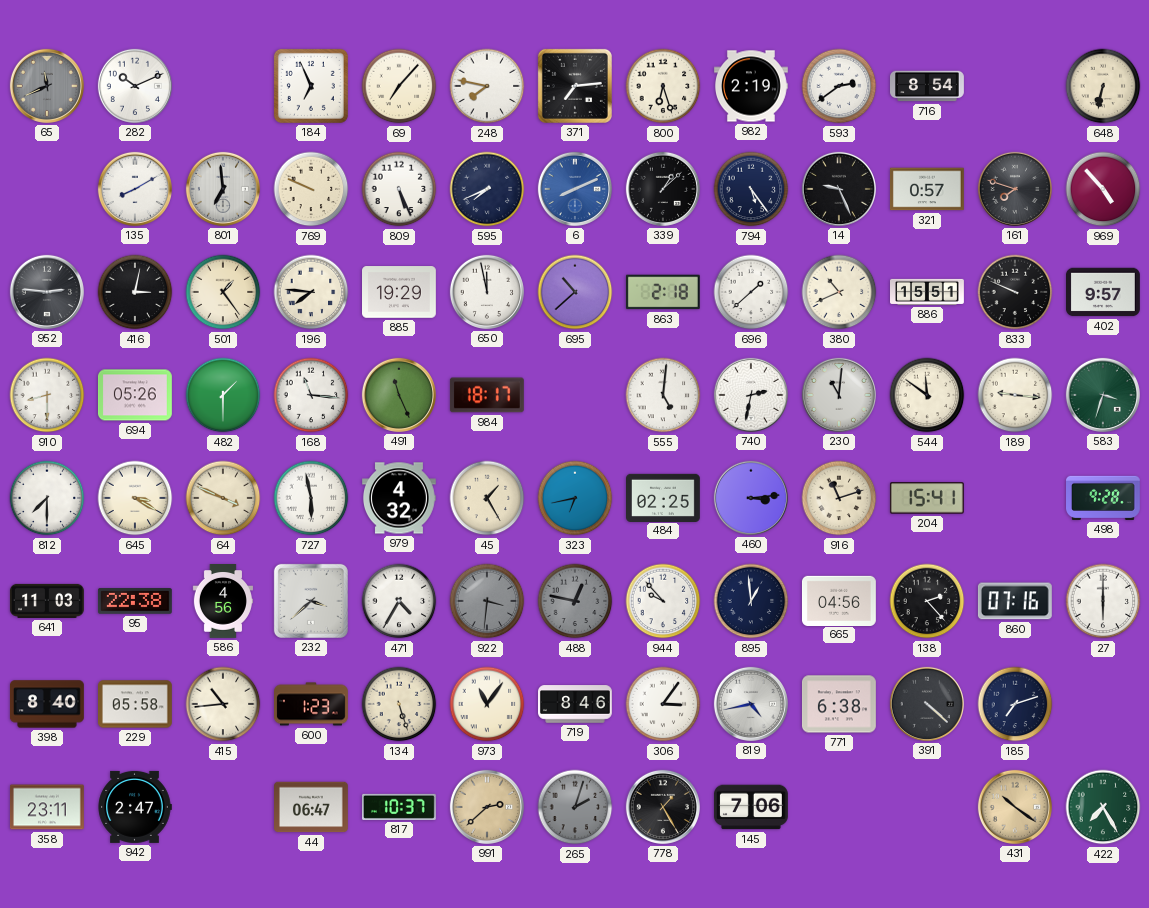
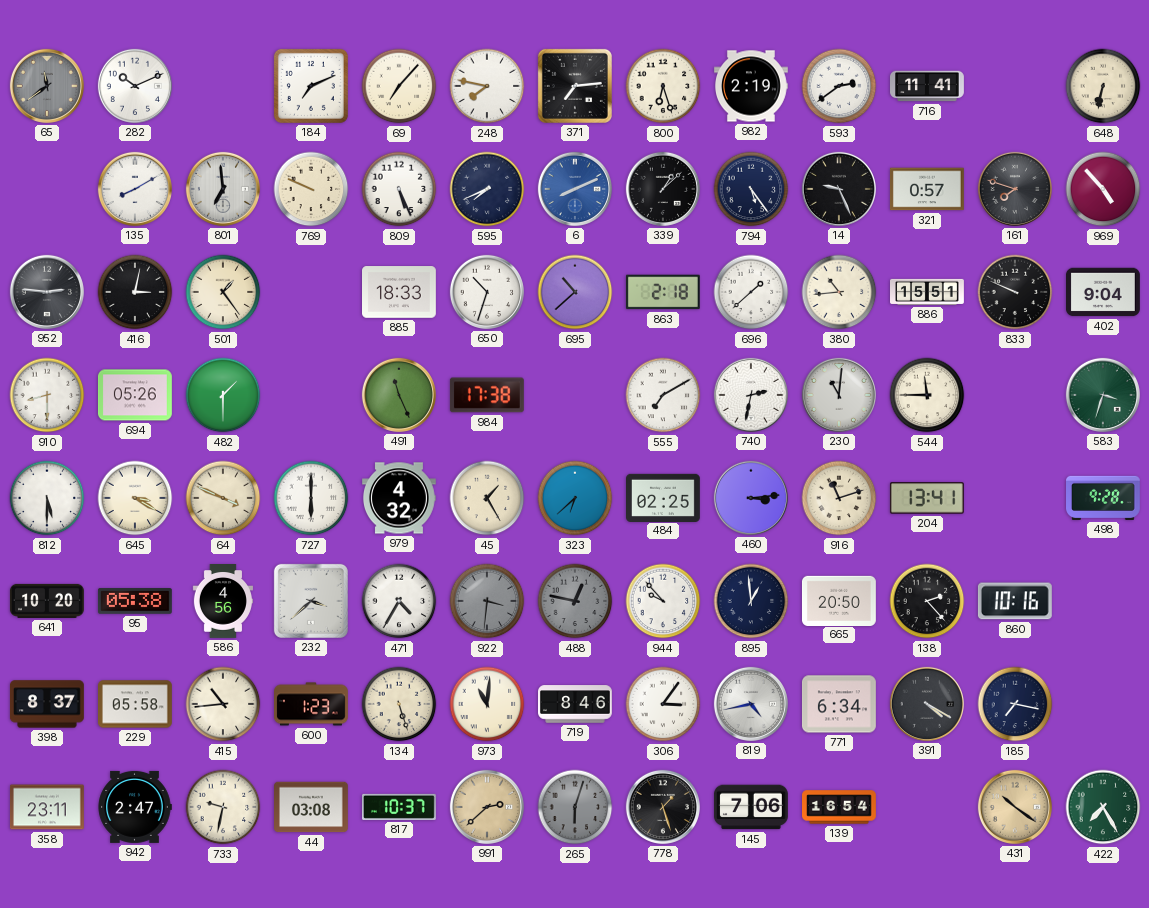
65: 11:41 -> 11:39 (47, 86)
184: 6:56 -> 7:11 (311, 86)
716: 8:54 -> 11:41 (928, 86)
196: 7:46 -> none (311, 292)
885: 19:29 -> 18:33 (400, 292)
650: 11:58 -> 10:33 (487, 292)
380: 10:41 -> 10:44 (839, 292)
402: 9:57 -> 9:04 (1104, 292)
168: 11:16 -> none (311, 395)
984: 18:17 -> 17:38 (487, 395)
555: 5:01 -> 7:10 (663, 395)
544: 11:51 -> 11:45 (927, 395)
189: 9:16 -> none (1015, 395)
812: 7:30 -> 5:30 (47, 498)
727: 5:58 -> 6:00 (311, 498)
323: 6:43 -> 6:38 (575, 498)
204: 15:41 -> 13:41 (927, 498)
641: 11:03 -> 10:20 (47, 601)
95: 22:38 -> 05:38 (135, 601)
665: 04:56 -> 20:50 (839, 600)
860: 07:16 -> 10:16 (1015, 601)
27: 6:00 -> none (1103, 601)
398: 8:40 -> 8:37 (47, 704)
973: 11:06 -> 11:01 (487, 704)
771: 6:38 -> 6:34 (839, 704)
391: 4:22 -> 4:20 (927, 704)
185: 7:12 -> 7:17 (1015, 704)
733: none -> 9:32 (223, 807)
44: 06:47 -> 03:08 (312, 807)
265: 2:03 -> 6:03 (575, 807)
778: 1:25 -> 1:27 (663, 807)
139: none -> 16:54 (840, 807)
